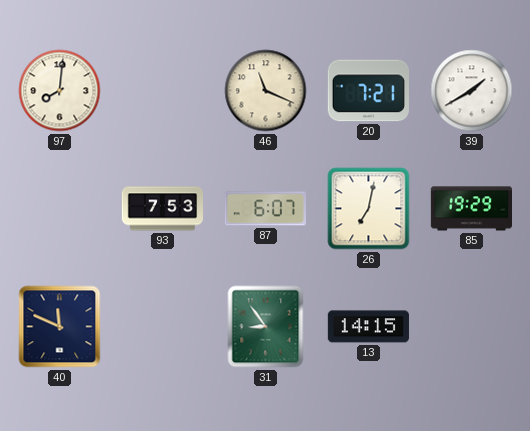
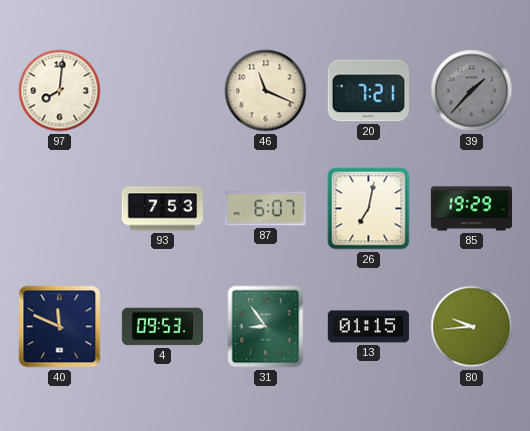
39: 1:40 -> 1:37 (472, 91)
39 dial: white -> grey (472, 91)
4: none -> 09:53 (162, 327)
13: 14:15 -> 01:15 (368, 327)
80: none -> 9:44 (472, 327)
